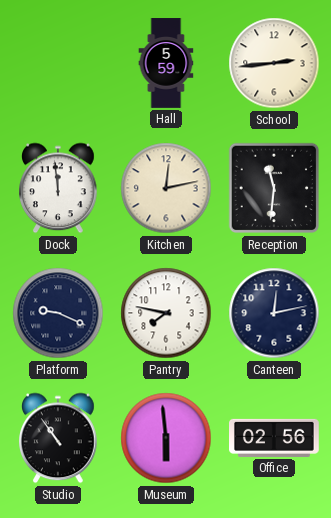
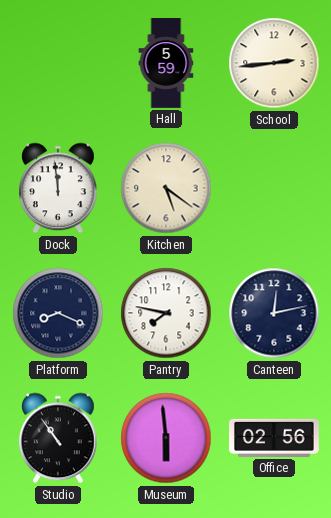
Kitchen: 12:13 -> 5:21 (166, 188)
Reception: 11:31 -> none (274, 188)
Platform: 9:19 -> 8:19 (58, 313)
